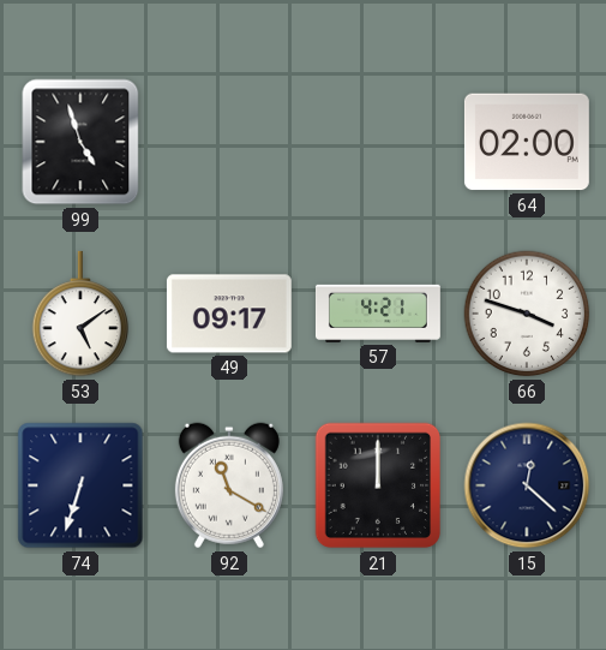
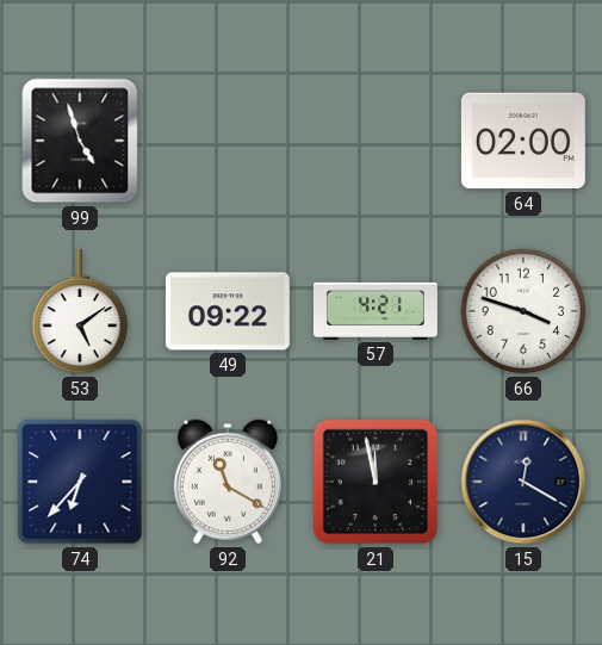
49: 09:17 -> 09:22 (228, 311)
74: 6:33 -> 6:37 (80, 482)
21: 12:00 -> 11:58 (376, 482)
15: 12:22 -> 12:20 (523, 482)
